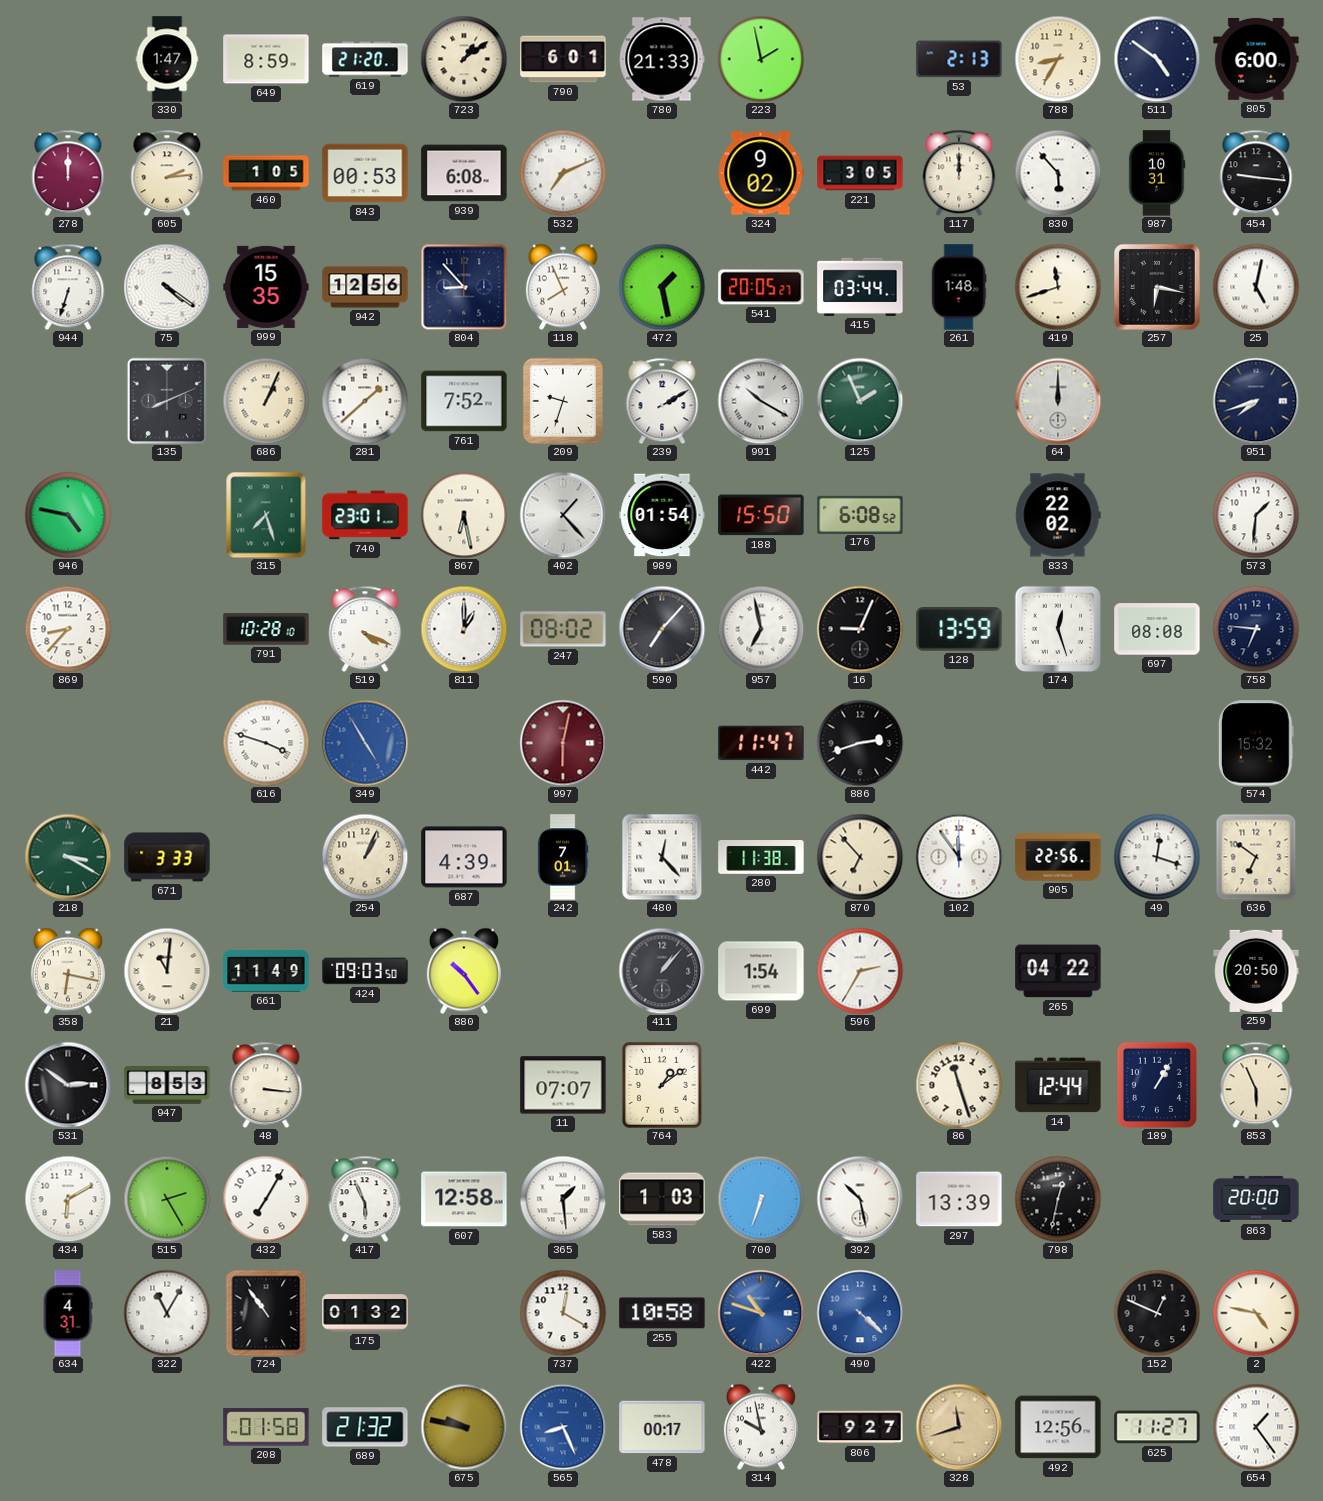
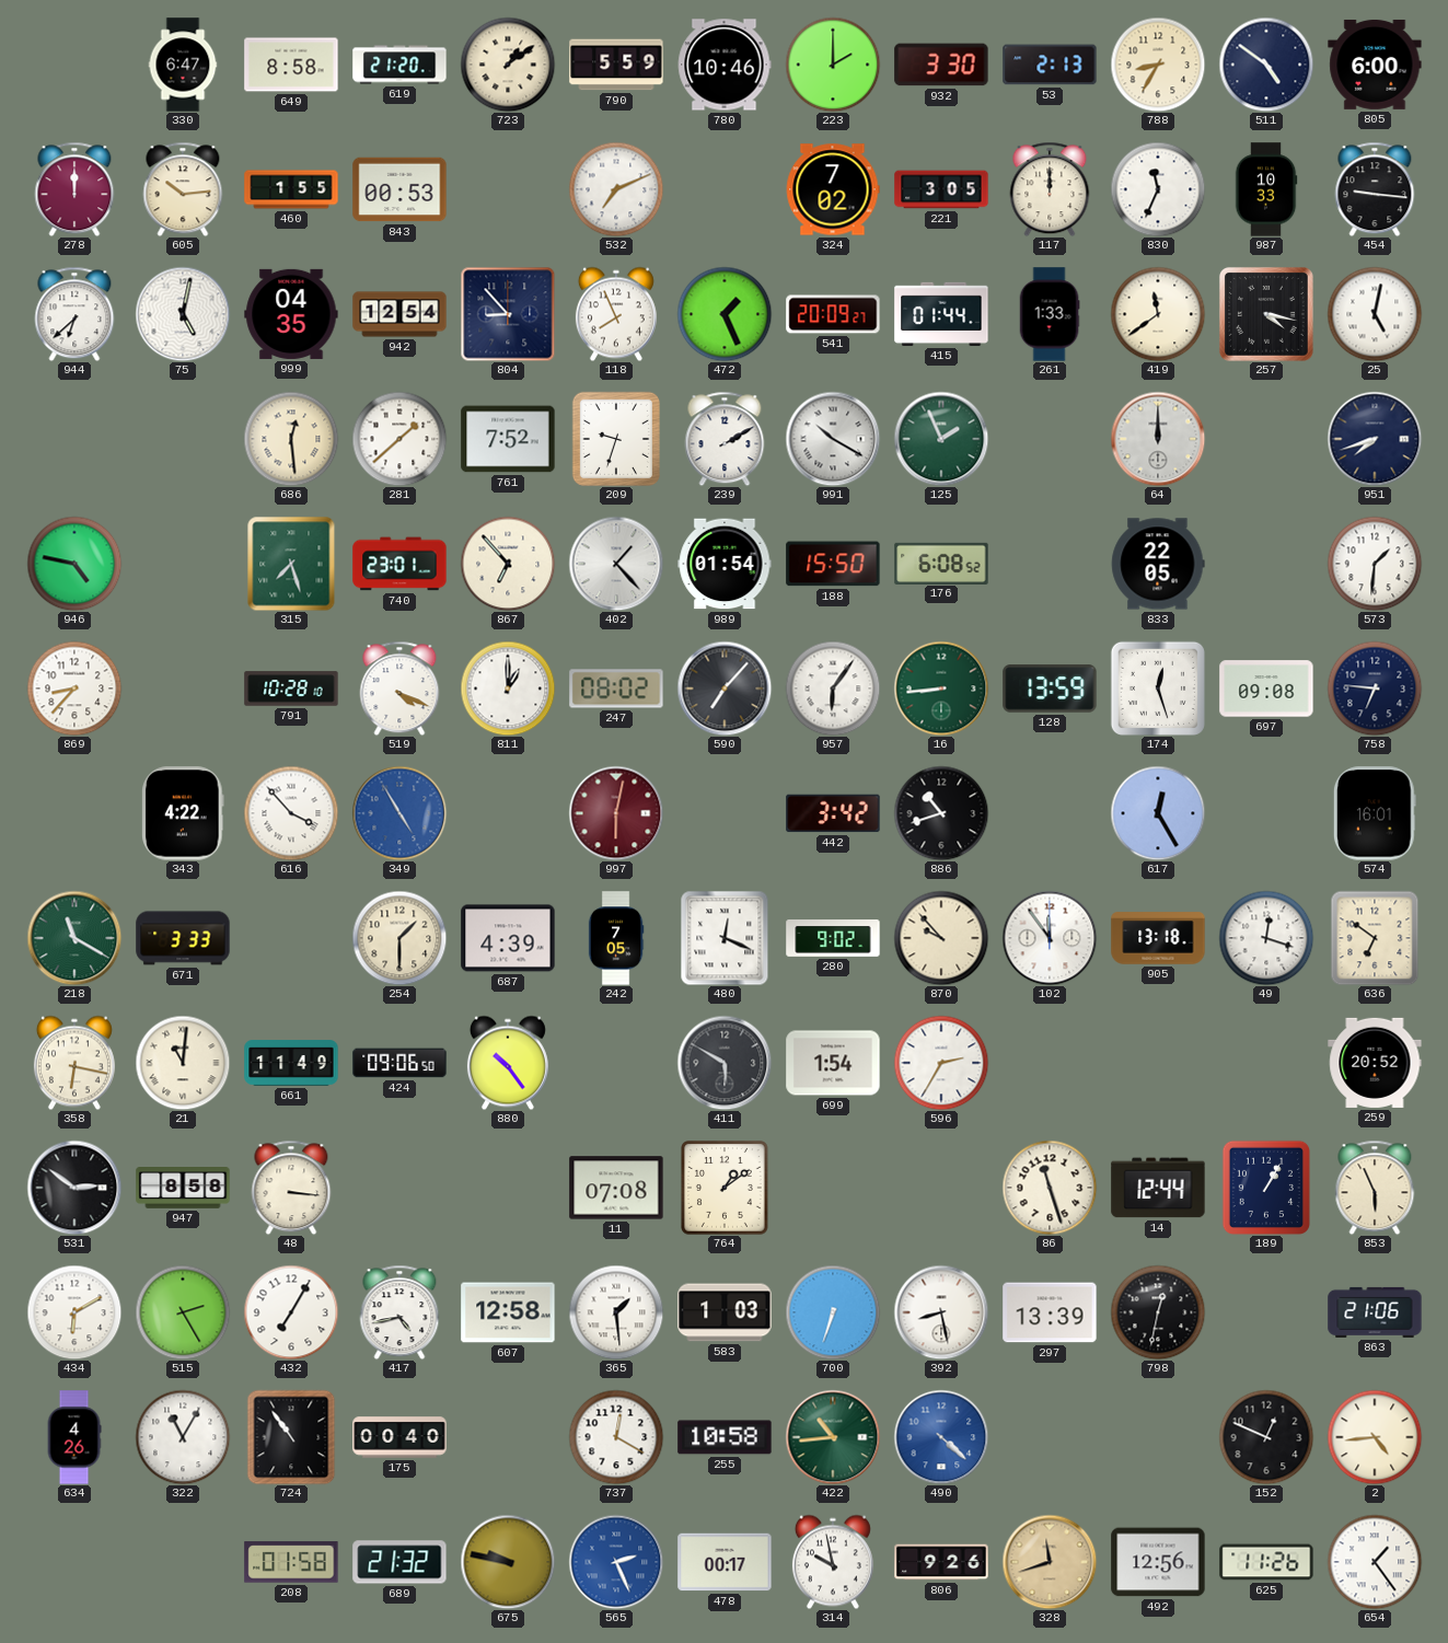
330: 1:47 -> 6:47 (183, 65)
649: 8:59 -> 8:58 (291, 65)
790: 6:01 -> 5:59 (616, 65)
780: 21:33 -> 10:46 (725, 65)
223: 1:58 -> 2:00 (833, 65)
932: none -> 3:30 (941, 65)
605: 2:14 -> 10:14 (183, 189)
460: 1:05 -> 1:55 (291, 189)
939: 6:08 -> none (464, 173)
324: 9:02 -> 7:02 (833, 189)
830: 5:53 -> 11:34 (1158, 189)
987: 10:31 -> 10:33 (1266, 189)
944: 6:33 -> 6:38 (74, 314)
75: 4:21 -> 5:02 (183, 314)
999: 15:35 -> 04:35 (291, 314)
942: 12:56 -> 12:54 (399, 314)
472: 1:28 -> 1:26 (725, 314)
541: 20:05 -> 20:09 (833, 314)
415: 03:44 -> 01:44 (941, 314)
261: 1:48 -> 1:33 (1050, 314)
419: 11:42 -> 11:39 (1158, 314)
257: 6:17 -> 4:17 (1266, 314)
135: 8:11 -> none (166, 401)
686: 1:04 -> 12:29 (291, 439)
867: 6:28 -> 6:53 (508, 564)
833: 22:02 -> 22:05 (1158, 564)
957: 6:58 -> 6:06 (833, 689)
16: 9:04 -> 8:44 (941, 689)
16 dial: black -> green (941, 689)
697: 08:08 -> 09:08 (1266, 689)
343: none -> 4:22 (184, 813)
616: 3:48 -> 3:53 (291, 813)
442: 11:47 -> 3:42 (833, 813)
886: 2:42 -> 10:42 (941, 813)
617: none -> 12:25 (1158, 813)
574: 15:32 -> 16:01 (1375, 813)
218: 3:20 -> 11:20 (74, 938)
254: 1:04 -> 1:30 (399, 938)
242: 7:01 -> 7:05 (616, 938)
480: 12:23 -> 12:19 (725, 938)
280: 11:38 -> 9:02 (833, 939)
870: 6:53 -> 9:53 (941, 938)
905: 22:56 -> 13:18 (1158, 938)
424: 09:03 -> 09:06 (399, 1063)
411: 1:07 -> 5:50 (725, 1063)
265: 04:22 -> none (1058, 971)
259: 20:50 -> 20:52 (1375, 1063)
947: 8:53 -> 8:58 (183, 1189)
11: 07:07 -> 07:08 (616, 1188)
417: 5:56 -> 4:43 (399, 1312)
392: 10:28 -> 8:28 (941, 1312)
863: 20:00 -> 21:06 (1375, 1312)
634: 4:31 -> 4:26 (74, 1437)
175: 01:32 -> 00:40 (399, 1437)
422: 10:48 -> 10:44 (833, 1437)
422 dial: blue -> green (833, 1437)
2: 4:47 -> 4:44 (1375, 1437)
565: 8:26 -> 2:26 (616, 1562)
806: 9:27 -> 9:26 (941, 1562)
625: 11:27 -> 11:26 (1266, 1562)
